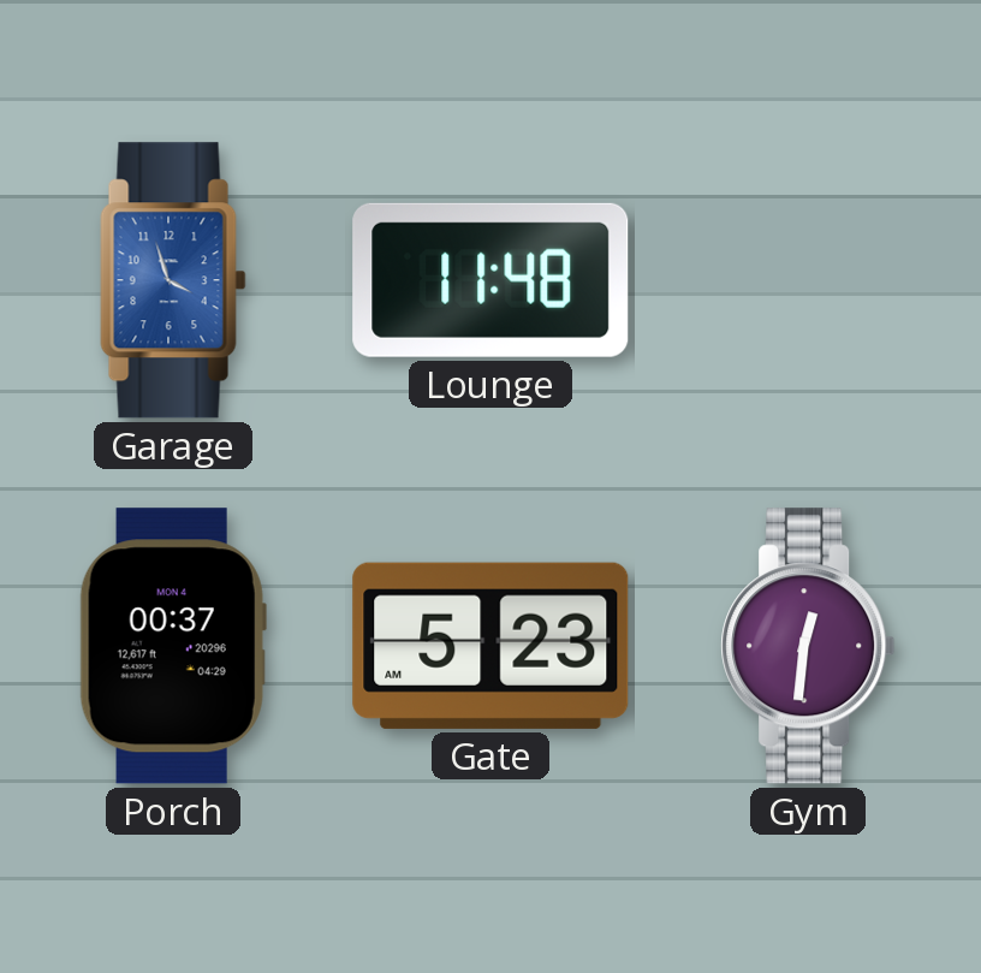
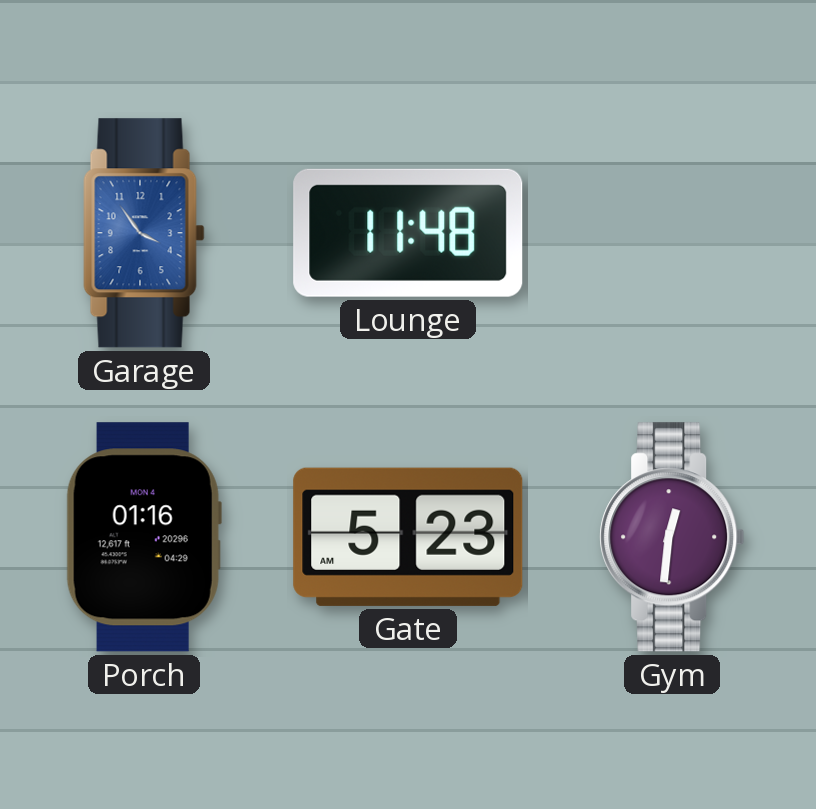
Garage: 3:57 -> 3:54 (144, 233)
Porch: 00:37 -> 01:16 (144, 537)
